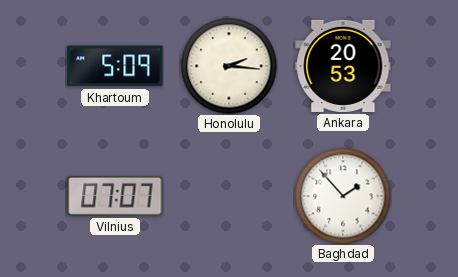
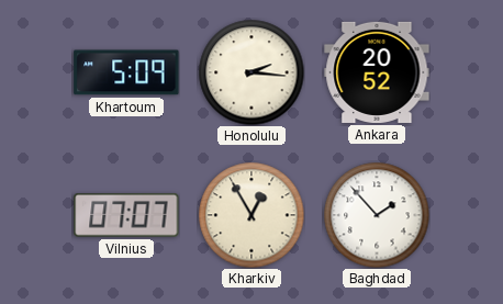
Ankara: 20:53 -> 20:52 (377, 72)
Kharkiv: none -> 12:55 (251, 215)
